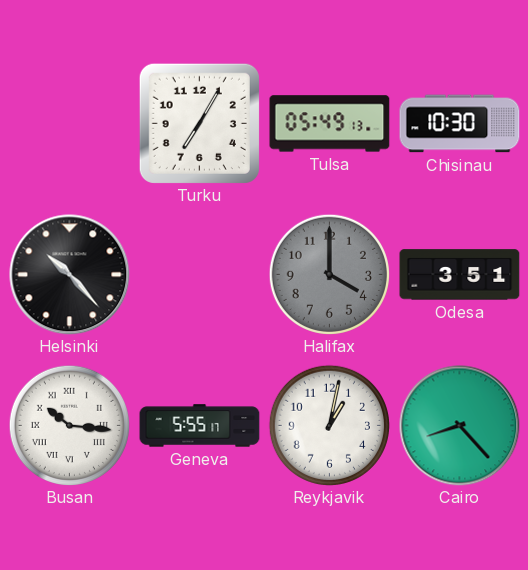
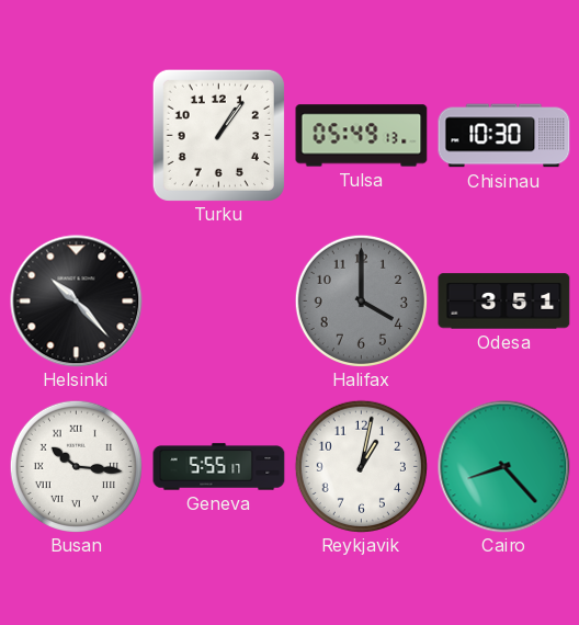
Turku: 7:05 -> 1:06 (218, 135)
